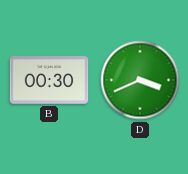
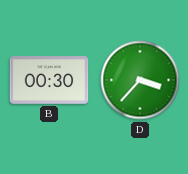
D: 3:41 -> 3:37 (140, 80)
